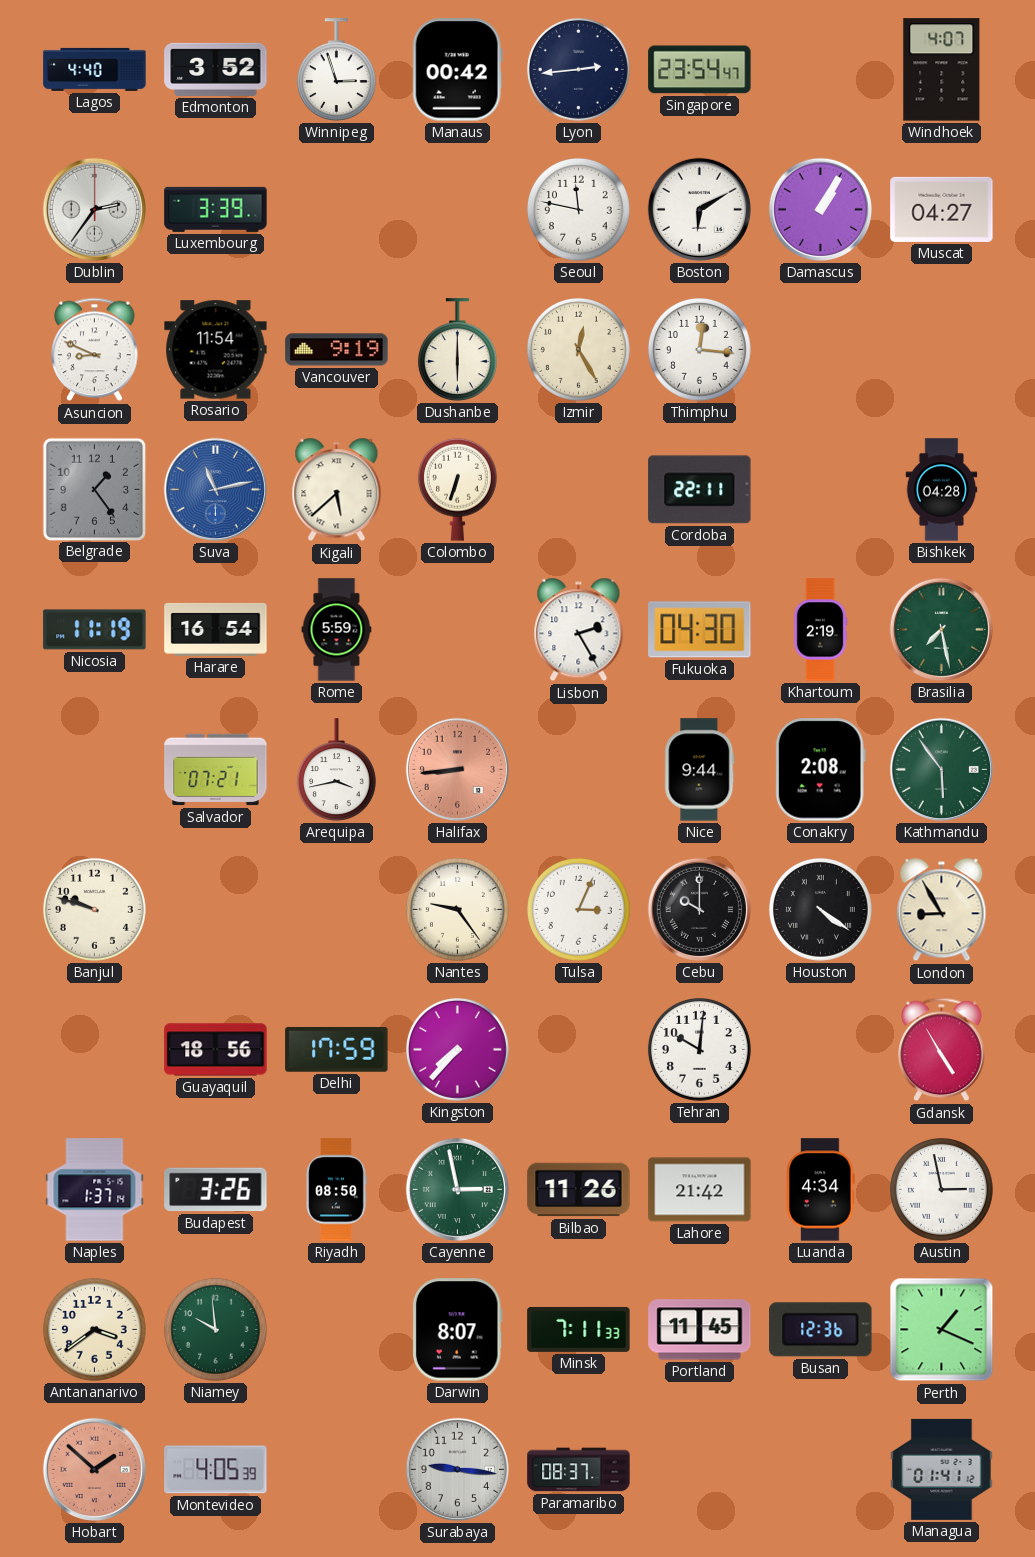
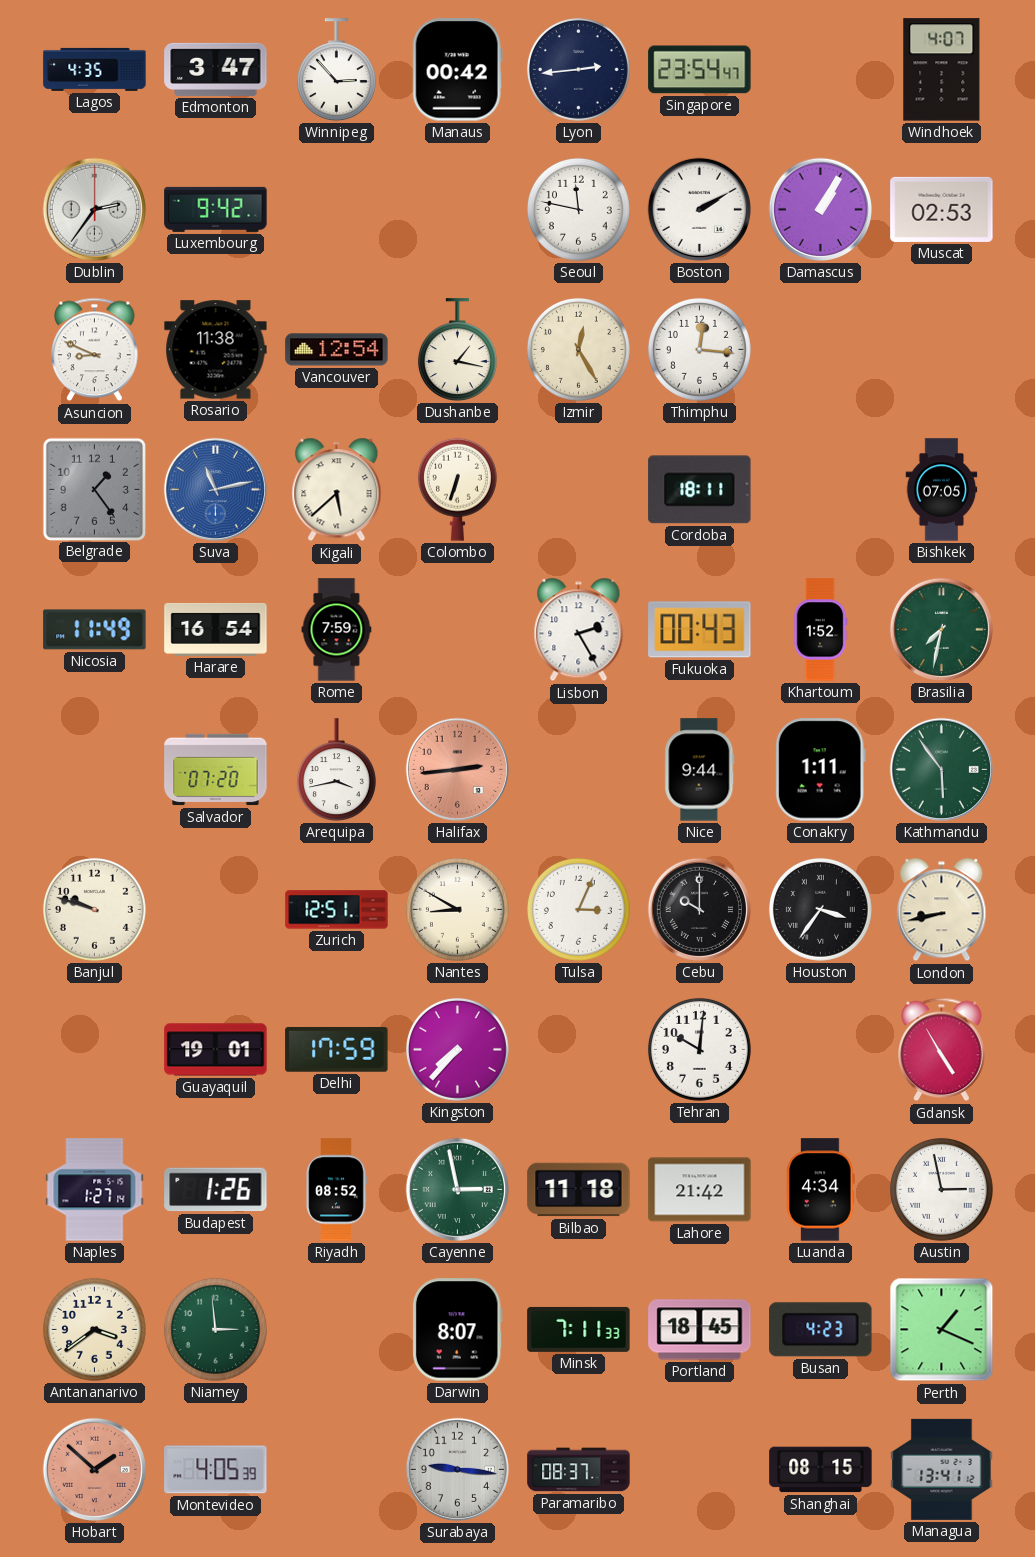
Lagos: 4:40 -> 4:35 (95, 69)
Edmonton: 3:52 -> 3:47 (216, 69)
Winnipeg: 2:57 -> 2:53 (336, 70)
Luxembourg: 3:39 -> 9:42 (216, 209)
Boston: 6:10 -> 2:10 (699, 209)
Muscat: 04:27 -> 02:53 (942, 209)
Rosario: 11:54 -> 11:38 (216, 350)
Vancouver: 9:19 -> 12:54 (337, 350)
Dushanbe: 6:00 -> 1:17 (457, 350)
Cordoba: 22:11 -> 18:11 (700, 490)
Bishkek: 04:28 -> 07:05 (942, 490)
Nicosia: 11:19 -> 11:49 (95, 630)
Rome: 5:59 -> 7:59 (337, 630)
Fukuoka: 04:30 -> 00:43 (700, 630)
Khartoum: 2:19 -> 1:52 (820, 630)
Brasilia: 7:28 -> 7:32 (941, 629)
Salvador: 07:21 -> 07:20 (216, 770)
Halifax: 8:44 -> 2:44 (457, 769)
Conakry: 2:08 -> 1:11 (820, 770)
Zurich: none -> 12:51 (337, 910)
Nantes: 9:24 -> 8:50 (457, 909)
Houston: 4:21 -> 3:36 (820, 909)
London: 8:55 -> 8:43 (942, 910)
Guayaquil: 18:56 -> 19:01 (216, 1050)
Naples: 1:37 -> 1:27 (95, 1190)
Budapest: 3:26 -> 1:26 (216, 1190)
Riyadh: 08:50 -> 08:52 (336, 1190)
Bilbao: 11:26 -> 11:18 (579, 1190)
Niamey: 9:59 -> 2:59 (215, 1329)
Portland: 11:45 -> 18:45 (700, 1330)
Busan: 12:36 -> 4:23 (821, 1330)
Shanghai: none -> 08:15 (821, 1470)
Managua: 01:41 -> 13:41 (942, 1469)
